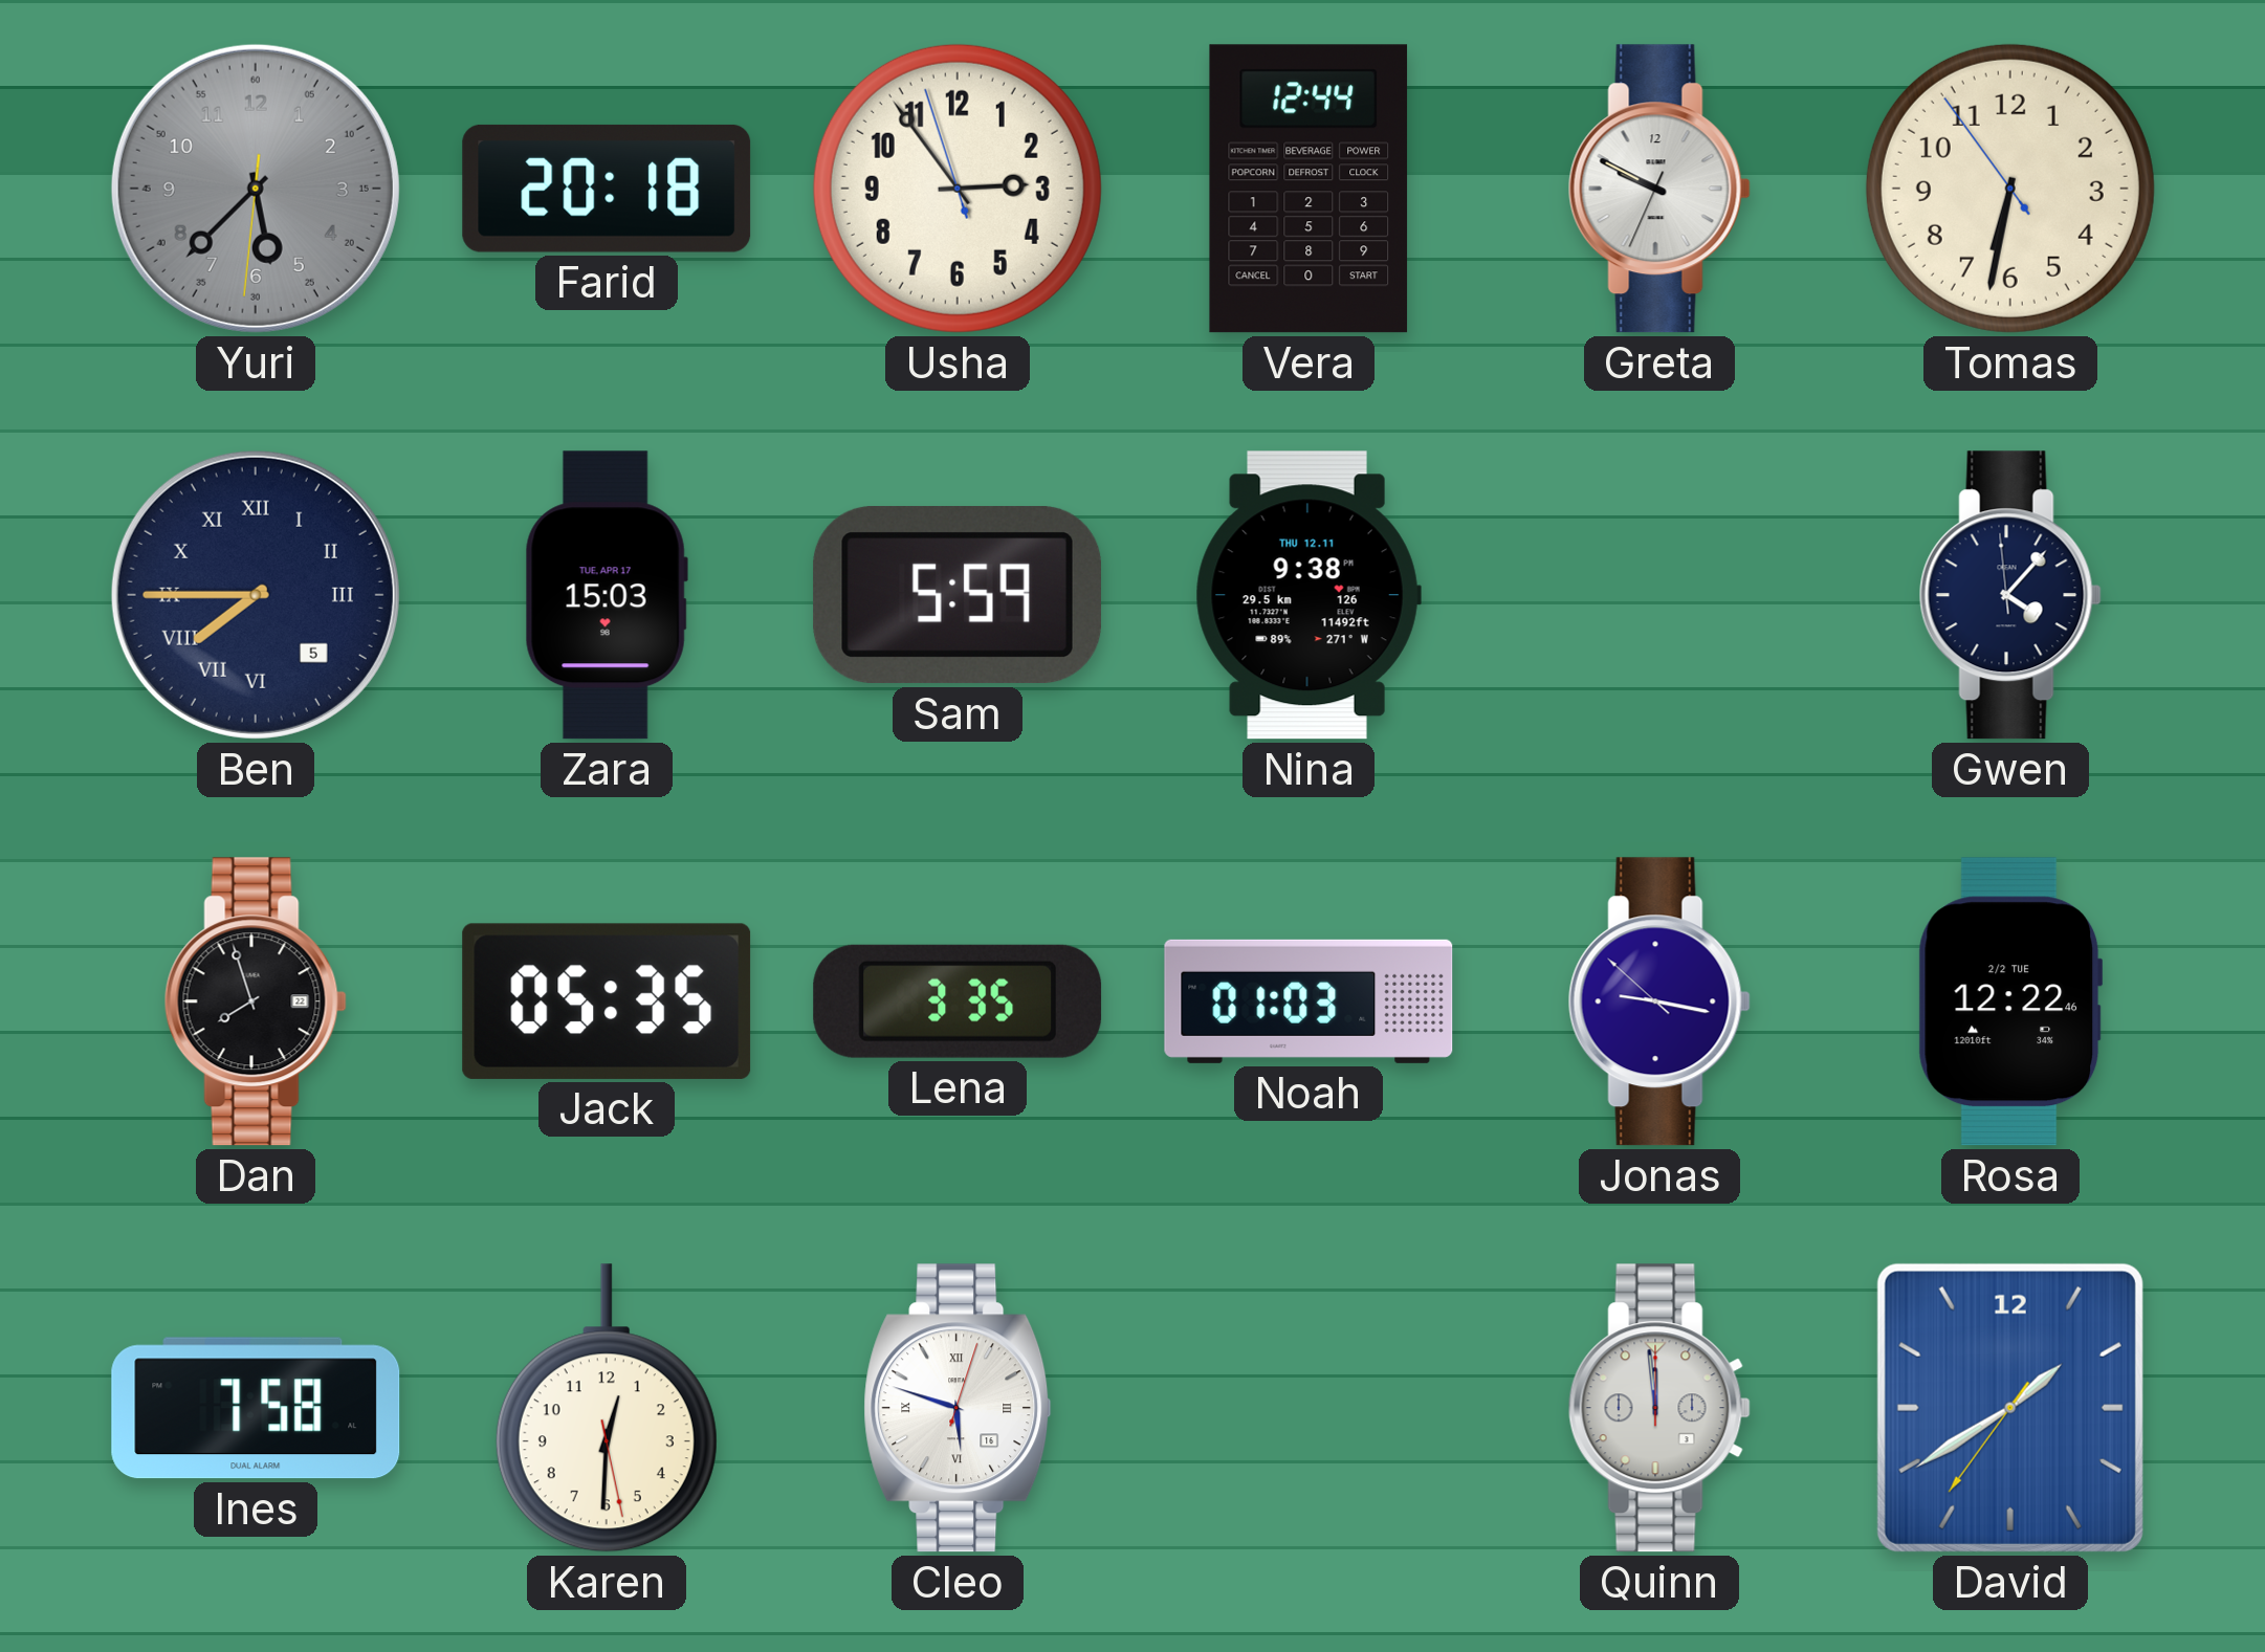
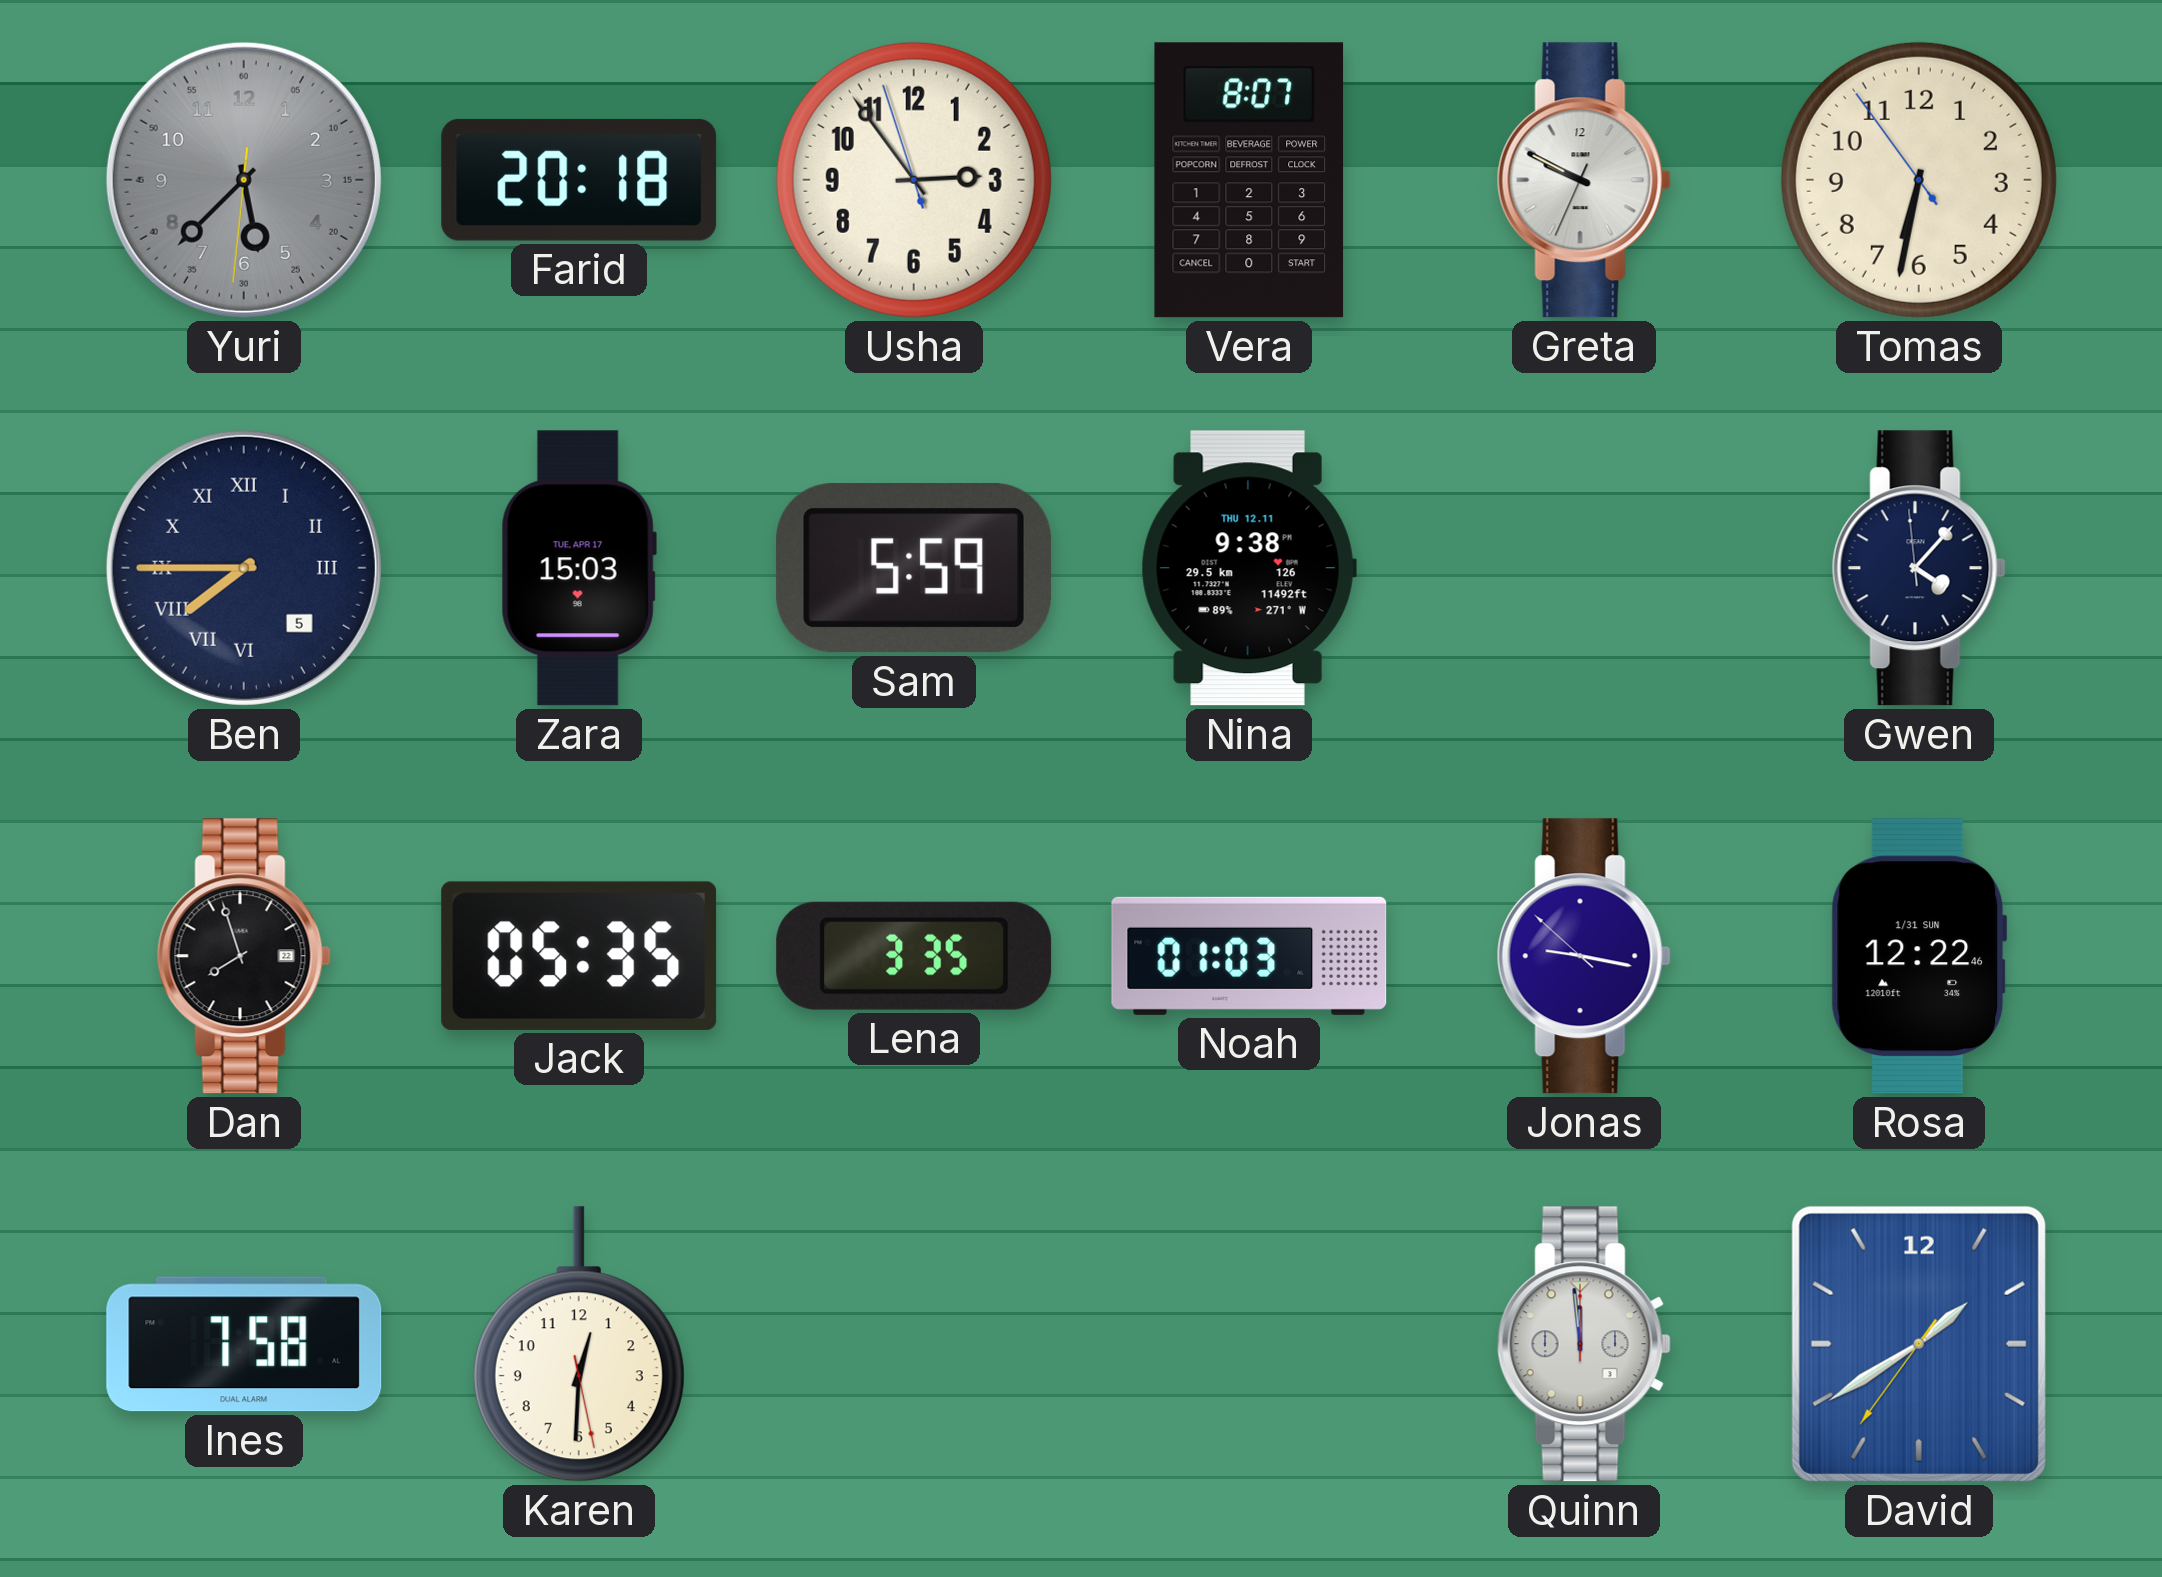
Vera: 12:44 -> 8:07 (1249, 180)
Rosa date: 2/2 TUE -> 1/31 SUN (1919, 956)
Cleo: 5:48 -> none (958, 1408)
